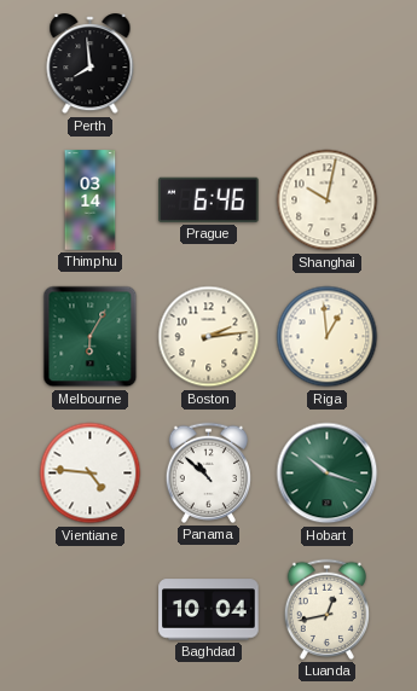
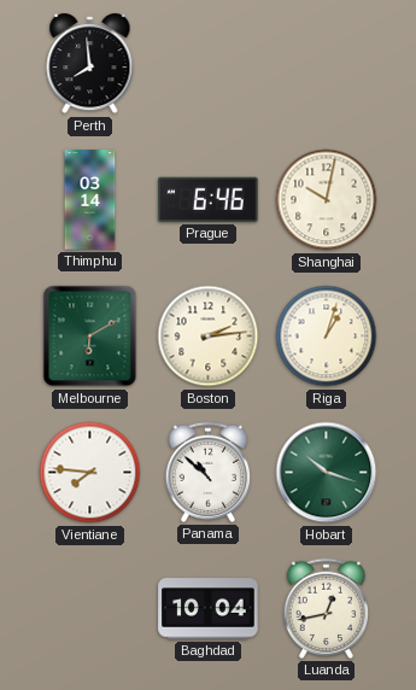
Melbourne: 6:05 -> 6:10 (90, 337)
Riga: 12:59 -> 1:03 (327, 337)
Vientiane: 4:46 -> 7:46 (90, 473)
